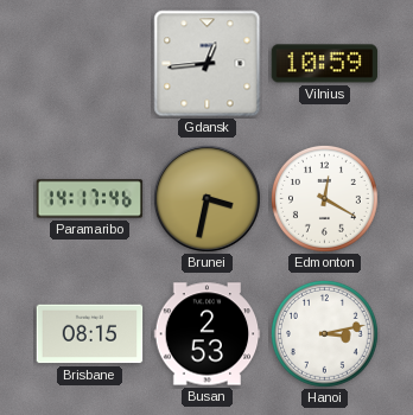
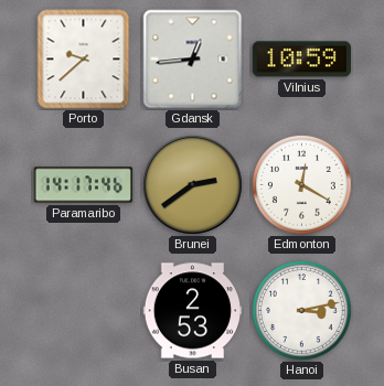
Porto: none -> 9:38 (84, 60)
Brunei: 3:32 -> 2:39 (192, 184)
Brisbane: 08:15 -> none (90, 334)
